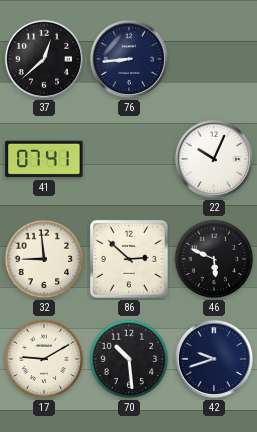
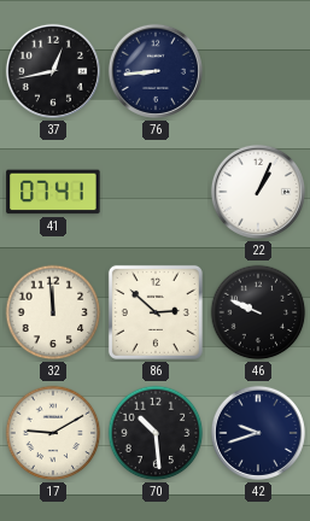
37: 12:38 -> 12:43 (53, 71)
22: 10:04 -> 1:04 (258, 192)
32: 8:59 -> 11:59 (53, 312)
46: 5:49 -> 9:49 (258, 312)
